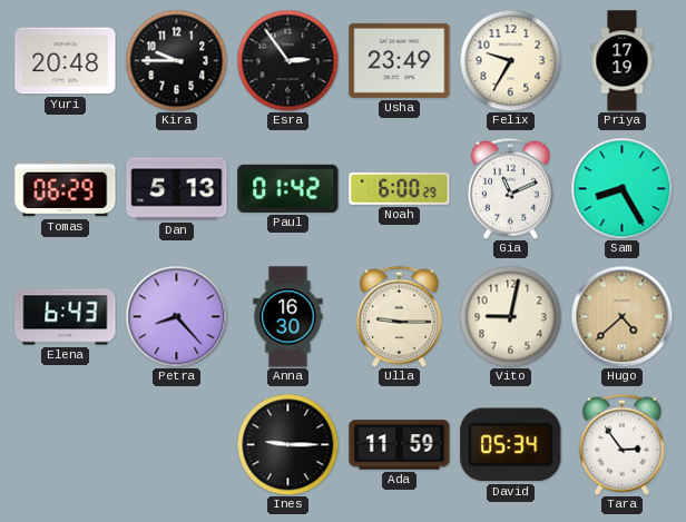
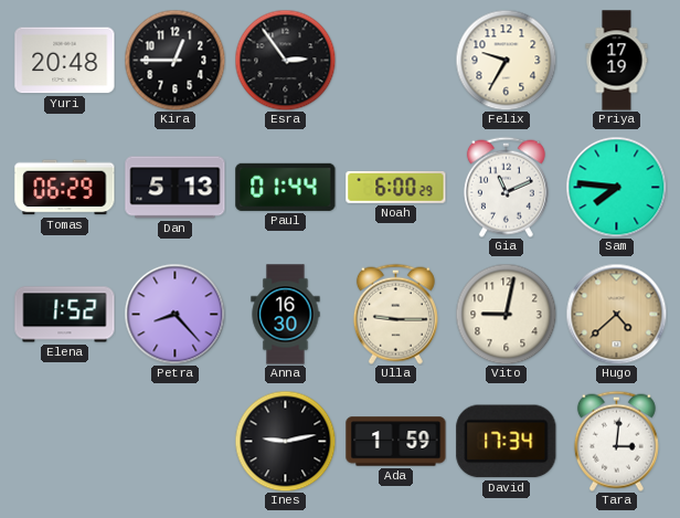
Kira: 9:45 -> 12:45 (174, 60)
Usha: 23:49 -> none (400, 60)
Paul: 01:42 -> 01:44 (286, 187)
Sam: 8:25 -> 7:46 (616, 187)
Elena: 6:43 -> 1:52 (65, 315)
Ines: 9:15 -> 9:13 (285, 441)
Ada: 11:59 -> 1:59 (396, 442)
David: 05:34 -> 17:34 (507, 442)
Tara: 2:54 -> 3:01 (616, 441)
